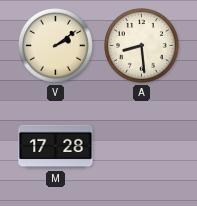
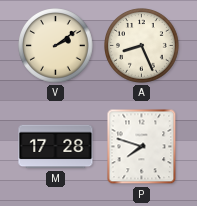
A: 8:29 -> 8:26 (142, 46)
P: none -> 7:48 (142, 147)
